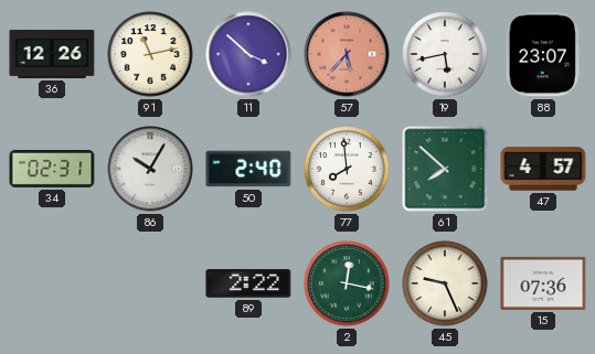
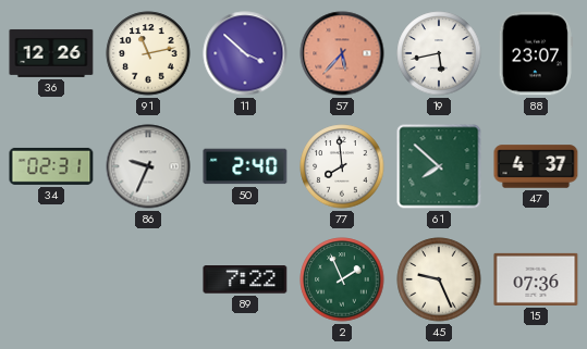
86: 10:05 -> 9:34 (148, 166)
47: 4:57 -> 4:37 (536, 166)
89: 2:22 -> 7:22 (245, 279)
2: 12:17 -> 1:56 (342, 279)
